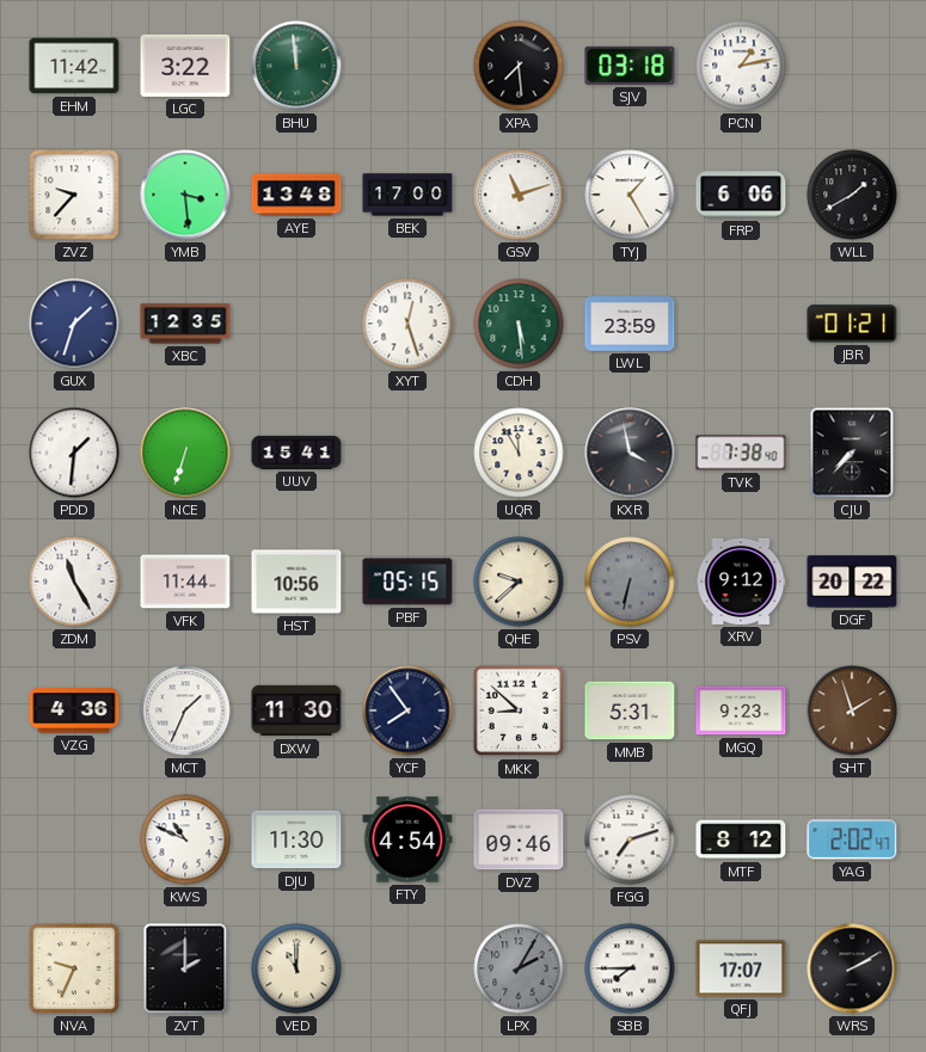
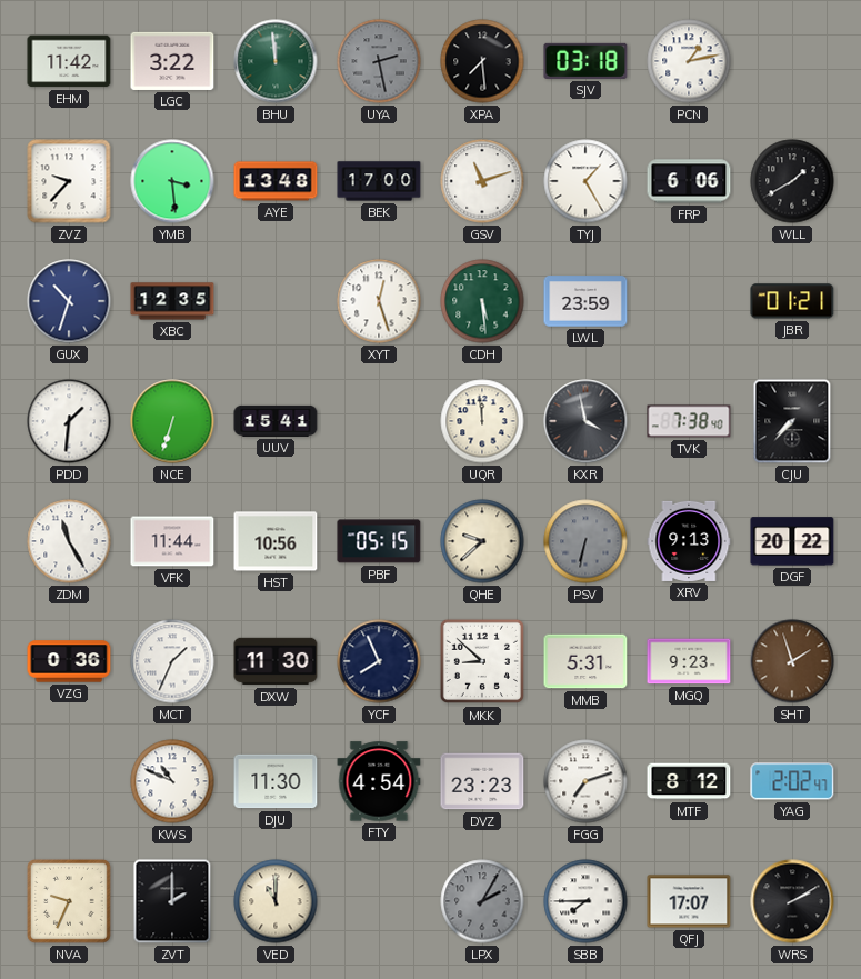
UYA: none -> 2:28 (379, 61)
GUX: 1:33 -> 10:33 (69, 301)
UQR: 11:55 -> 11:59 (482, 421)
XRV: 9:12 -> 9:13 (689, 541)
VZG: 4:36 -> 0:36 (69, 661)
YCF: 7:54 -> 7:56 (379, 661)
DVZ: 09:46 -> 23:23 (482, 781)
